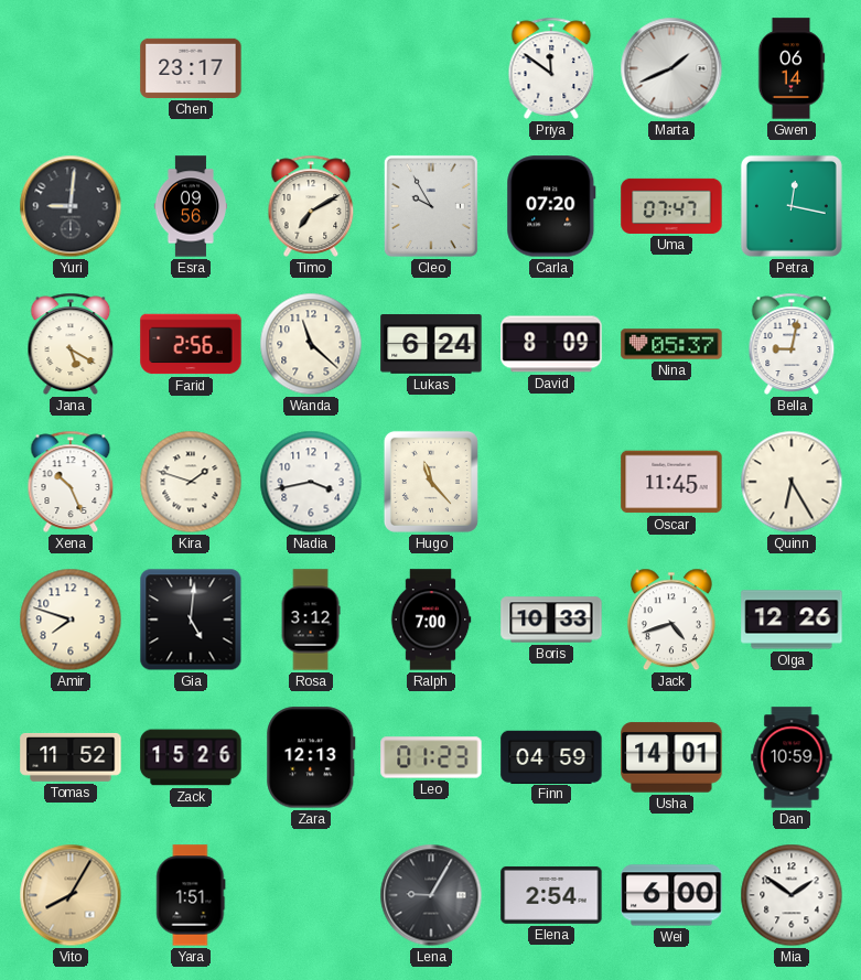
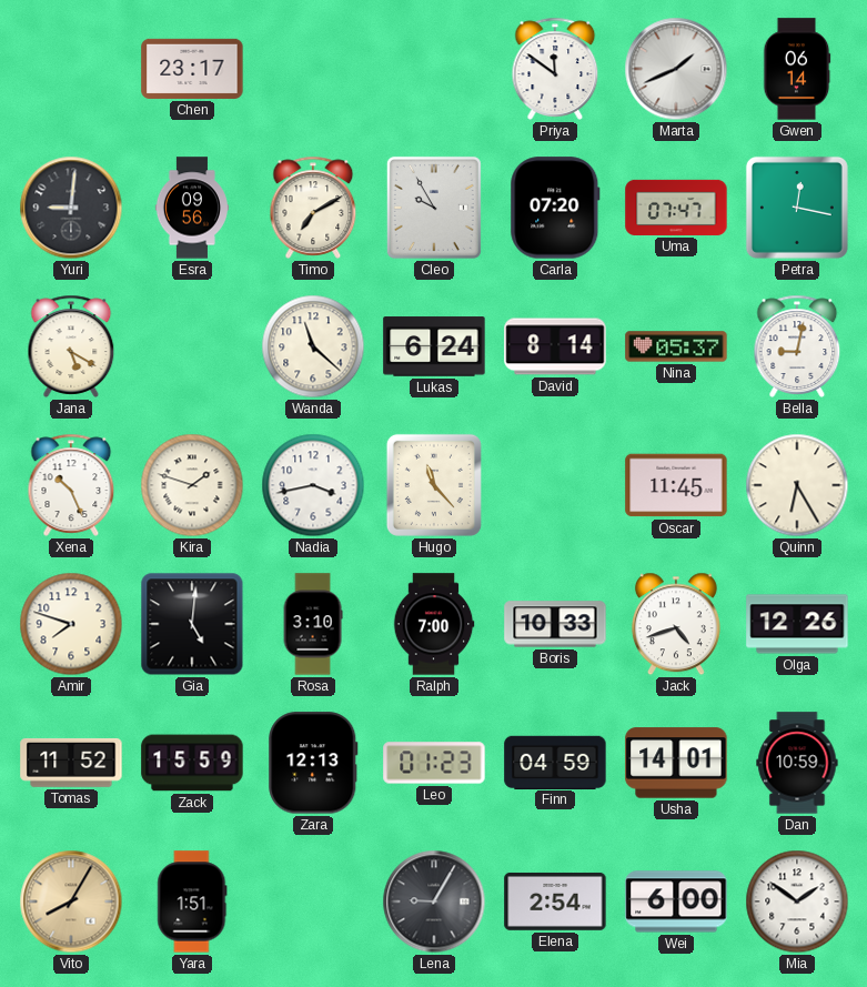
Farid: 2:56 -> none (191, 344)
David: 8:09 -> 8:14 (555, 346)
Rosa: 3:12 -> 3:10 (313, 624)
Zack: 15:26 -> 15:59 (192, 763)
